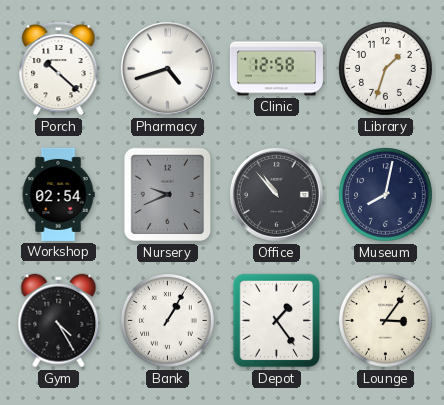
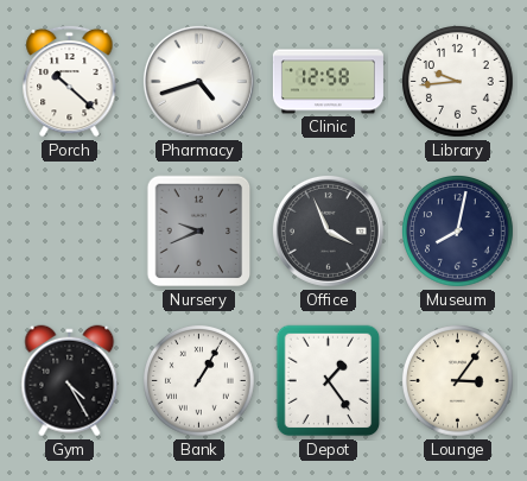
Library: 1:33 -> 9:44 (458, 82)
Workshop: 02:54 -> none (58, 194)
Office: 10:53 -> 3:56 (328, 230)
